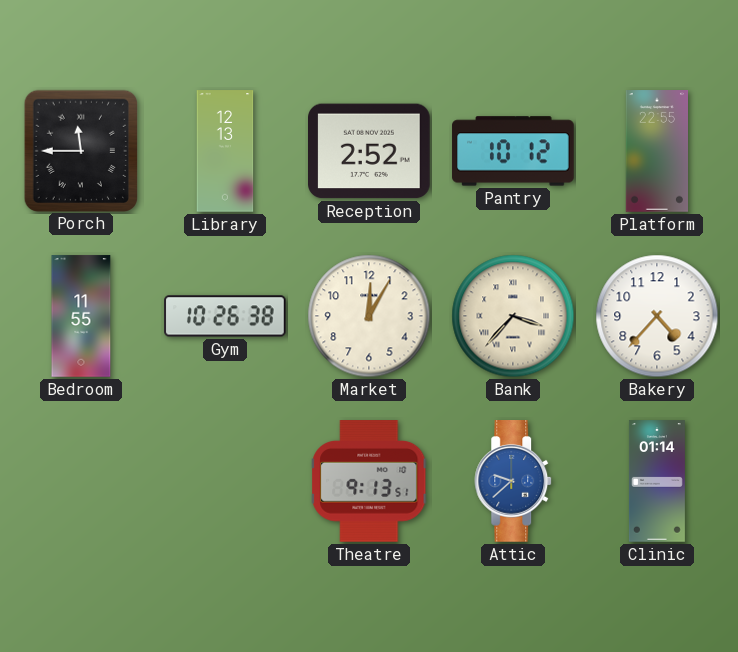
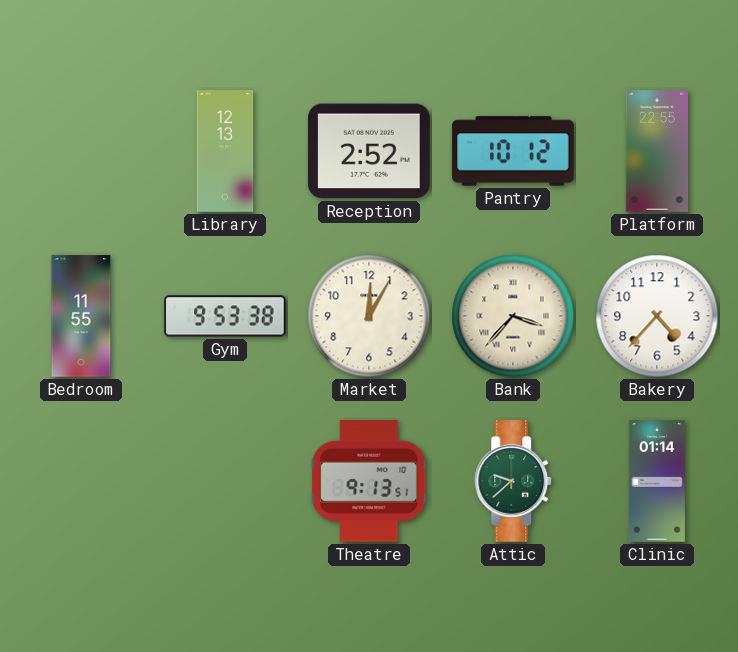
Porch: 11:45 -> none (80, 150)
Gym: 10:26 -> 9:53 (225, 316)
Attic dial: blue -> green (514, 481)
